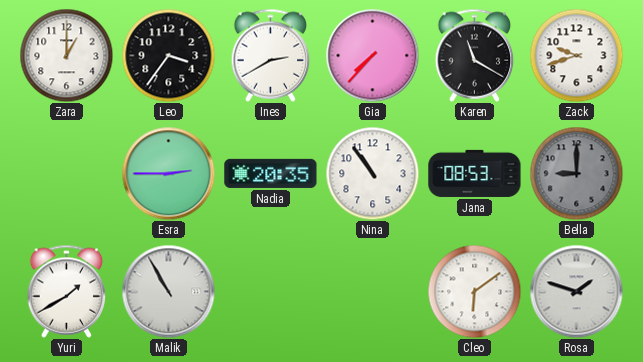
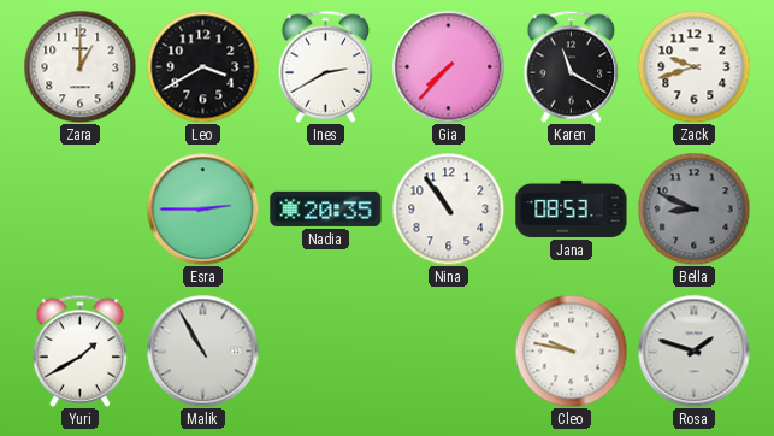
Leo: 3:36 -> 3:40 (202, 66)
Bella: 9:00 -> 8:49 (693, 208)
Cleo: 6:09 -> 9:47 (571, 350)
